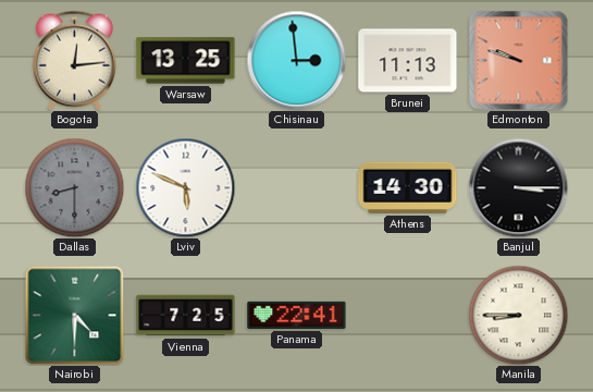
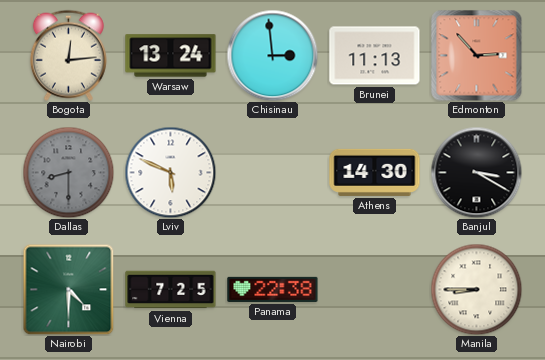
Warsaw: 13:25 -> 13:24 (171, 56)
Edmonton: 9:48 -> 2:53 (476, 55)
Banjul: 3:15 -> 3:20 (476, 172)
Panama: 22:41 -> 22:38 (273, 289)
